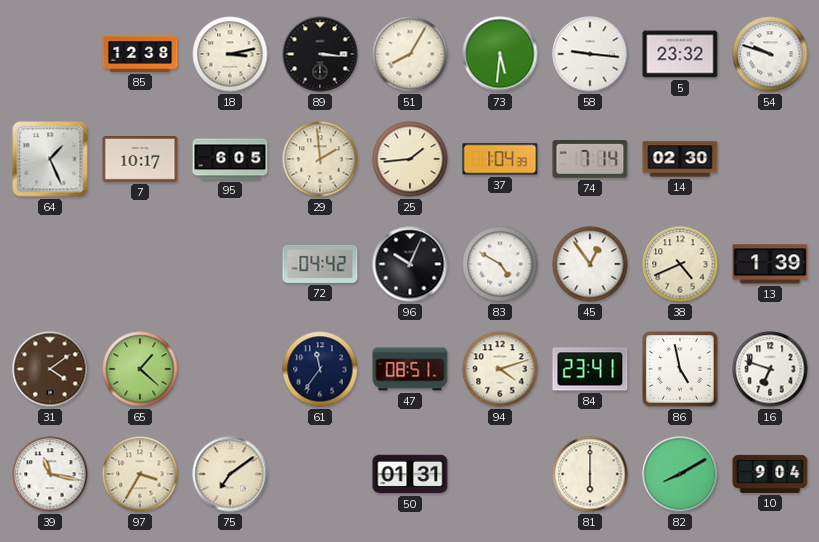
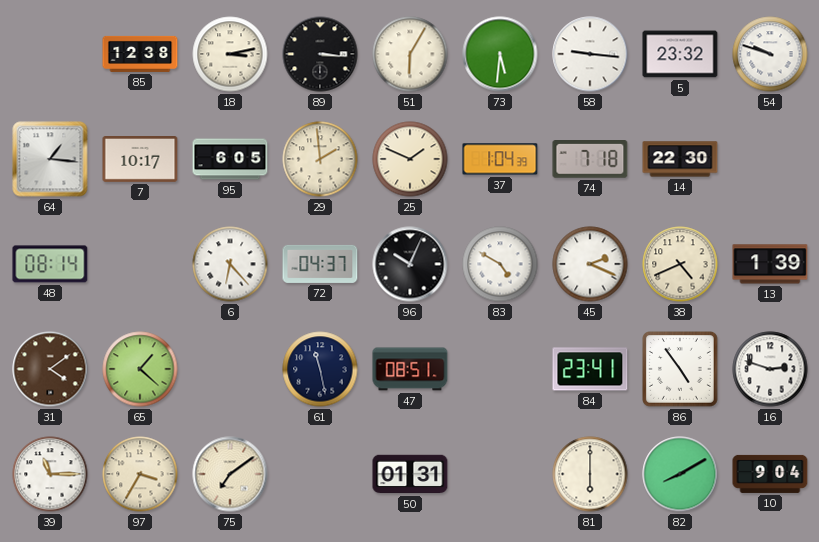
51: 8:05 -> 6:05 (410, 54)
64: 1:26 -> 1:16 (50, 159)
25: 1:44 -> 1:49 (410, 159)
74: 7:14 -> 7:18 (590, 160)
14: 02:30 -> 22:30 (680, 159)
48: none -> 08:14 (50, 264)
6: none -> 6:23 (230, 264)
72: 04:42 -> 04:37 (320, 264)
45: 12:54 -> 2:19 (590, 264)
61: 11:36 -> 11:28 (320, 369)
94: 4:12 -> none (500, 369)
86: 4:58 -> 4:54 (681, 370)
16: 6:48 -> 2:48 (770, 369)
39: 11:17 -> 11:15 (50, 474)
